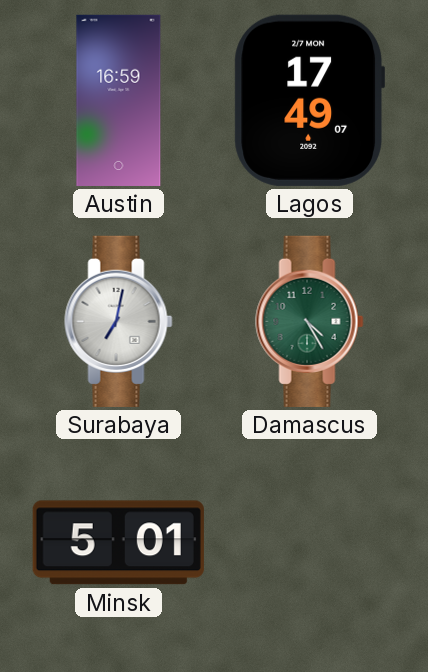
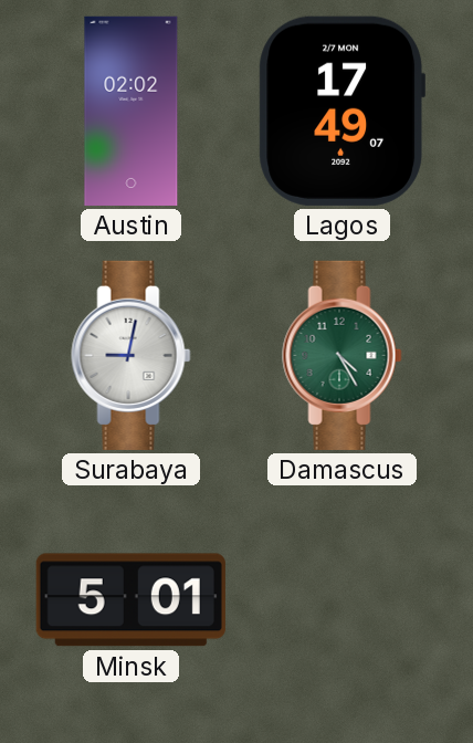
Austin: 16:59 -> 02:02 (132, 111)
Surabaya: 7:02 -> 9:02 (132, 355)
